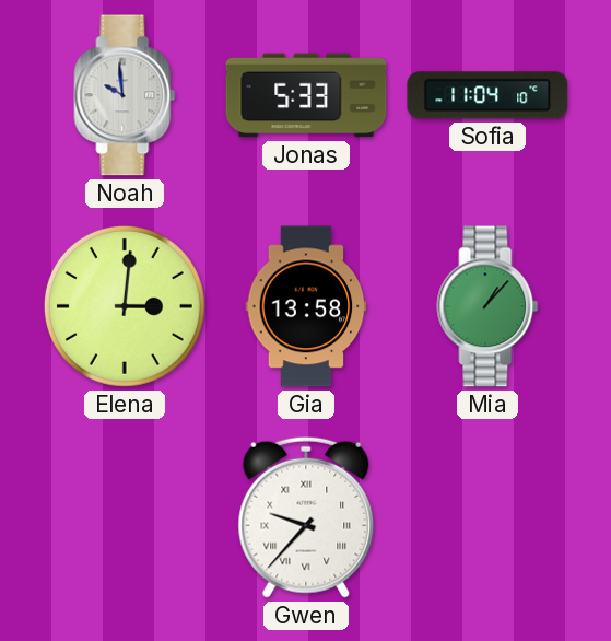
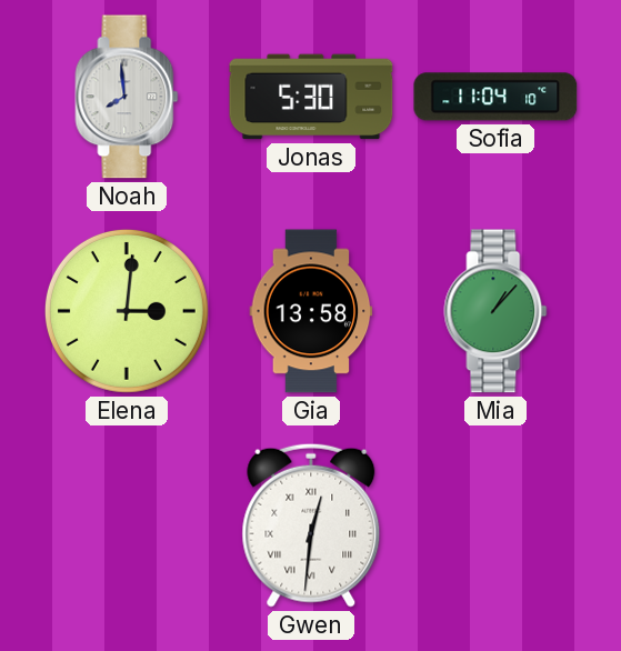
Noah: 9:59 -> 7:59 (127, 97)
Jonas: 5:33 -> 5:30 (311, 97)
Gwen: 9:37 -> 12:31 (311, 525)
